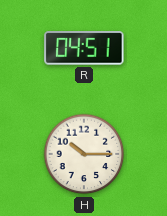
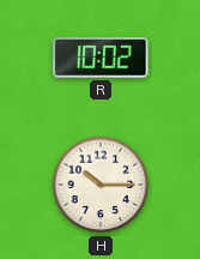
R: 04:51 -> 10:02 (101, 58)
